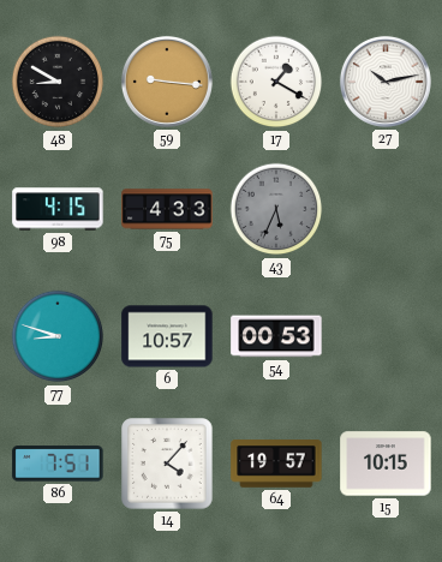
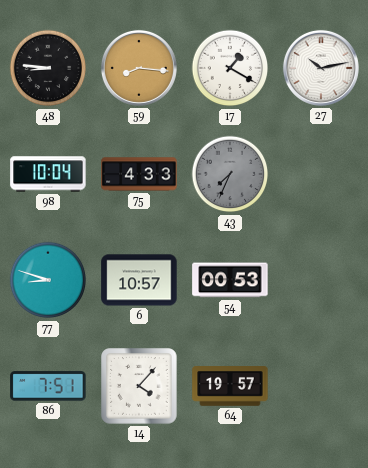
48: 8:50 -> 8:46 (48, 68)
59: 9:16 -> 8:16 (139, 68)
98: 4:15 -> 10:04 (48, 174)
43: 5:34 -> 7:34 (230, 174)
15: 10:15 -> none (386, 464)
